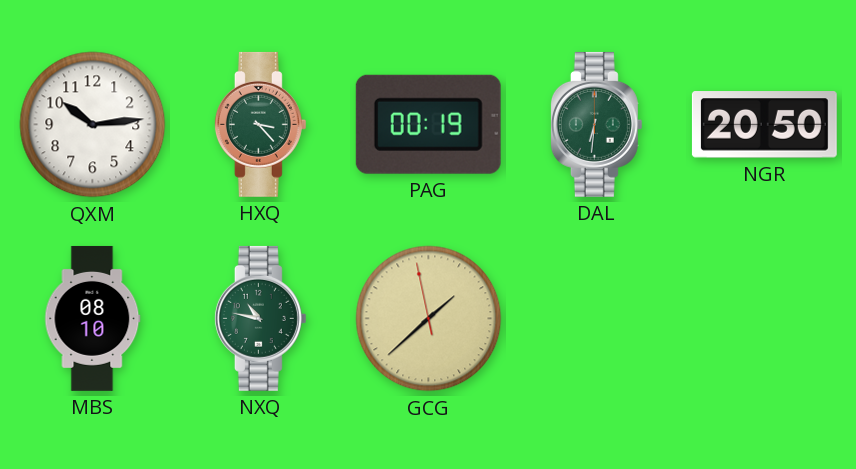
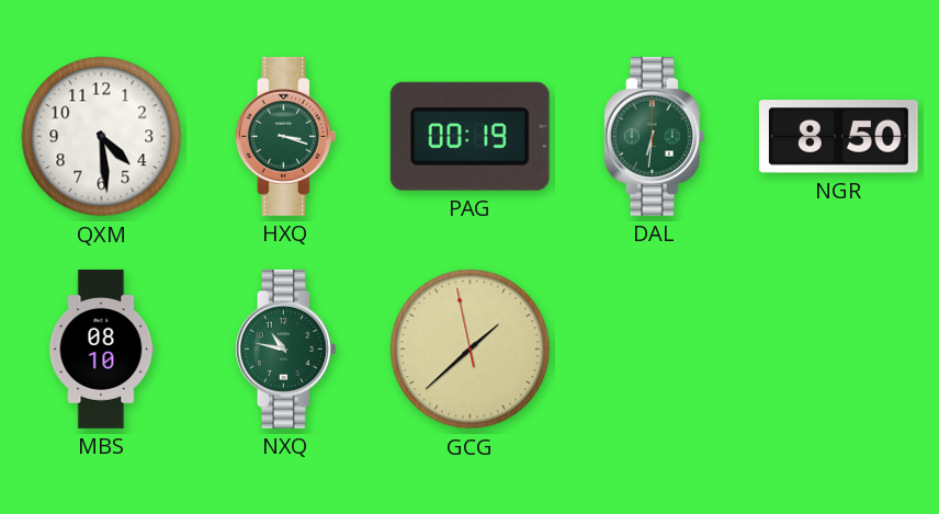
QXM: 10:14 -> 4:29 (102, 137)
HXQ: 3:23 -> 3:18 (285, 136)
NGR: 20:50 -> 8:50 (838, 137)
